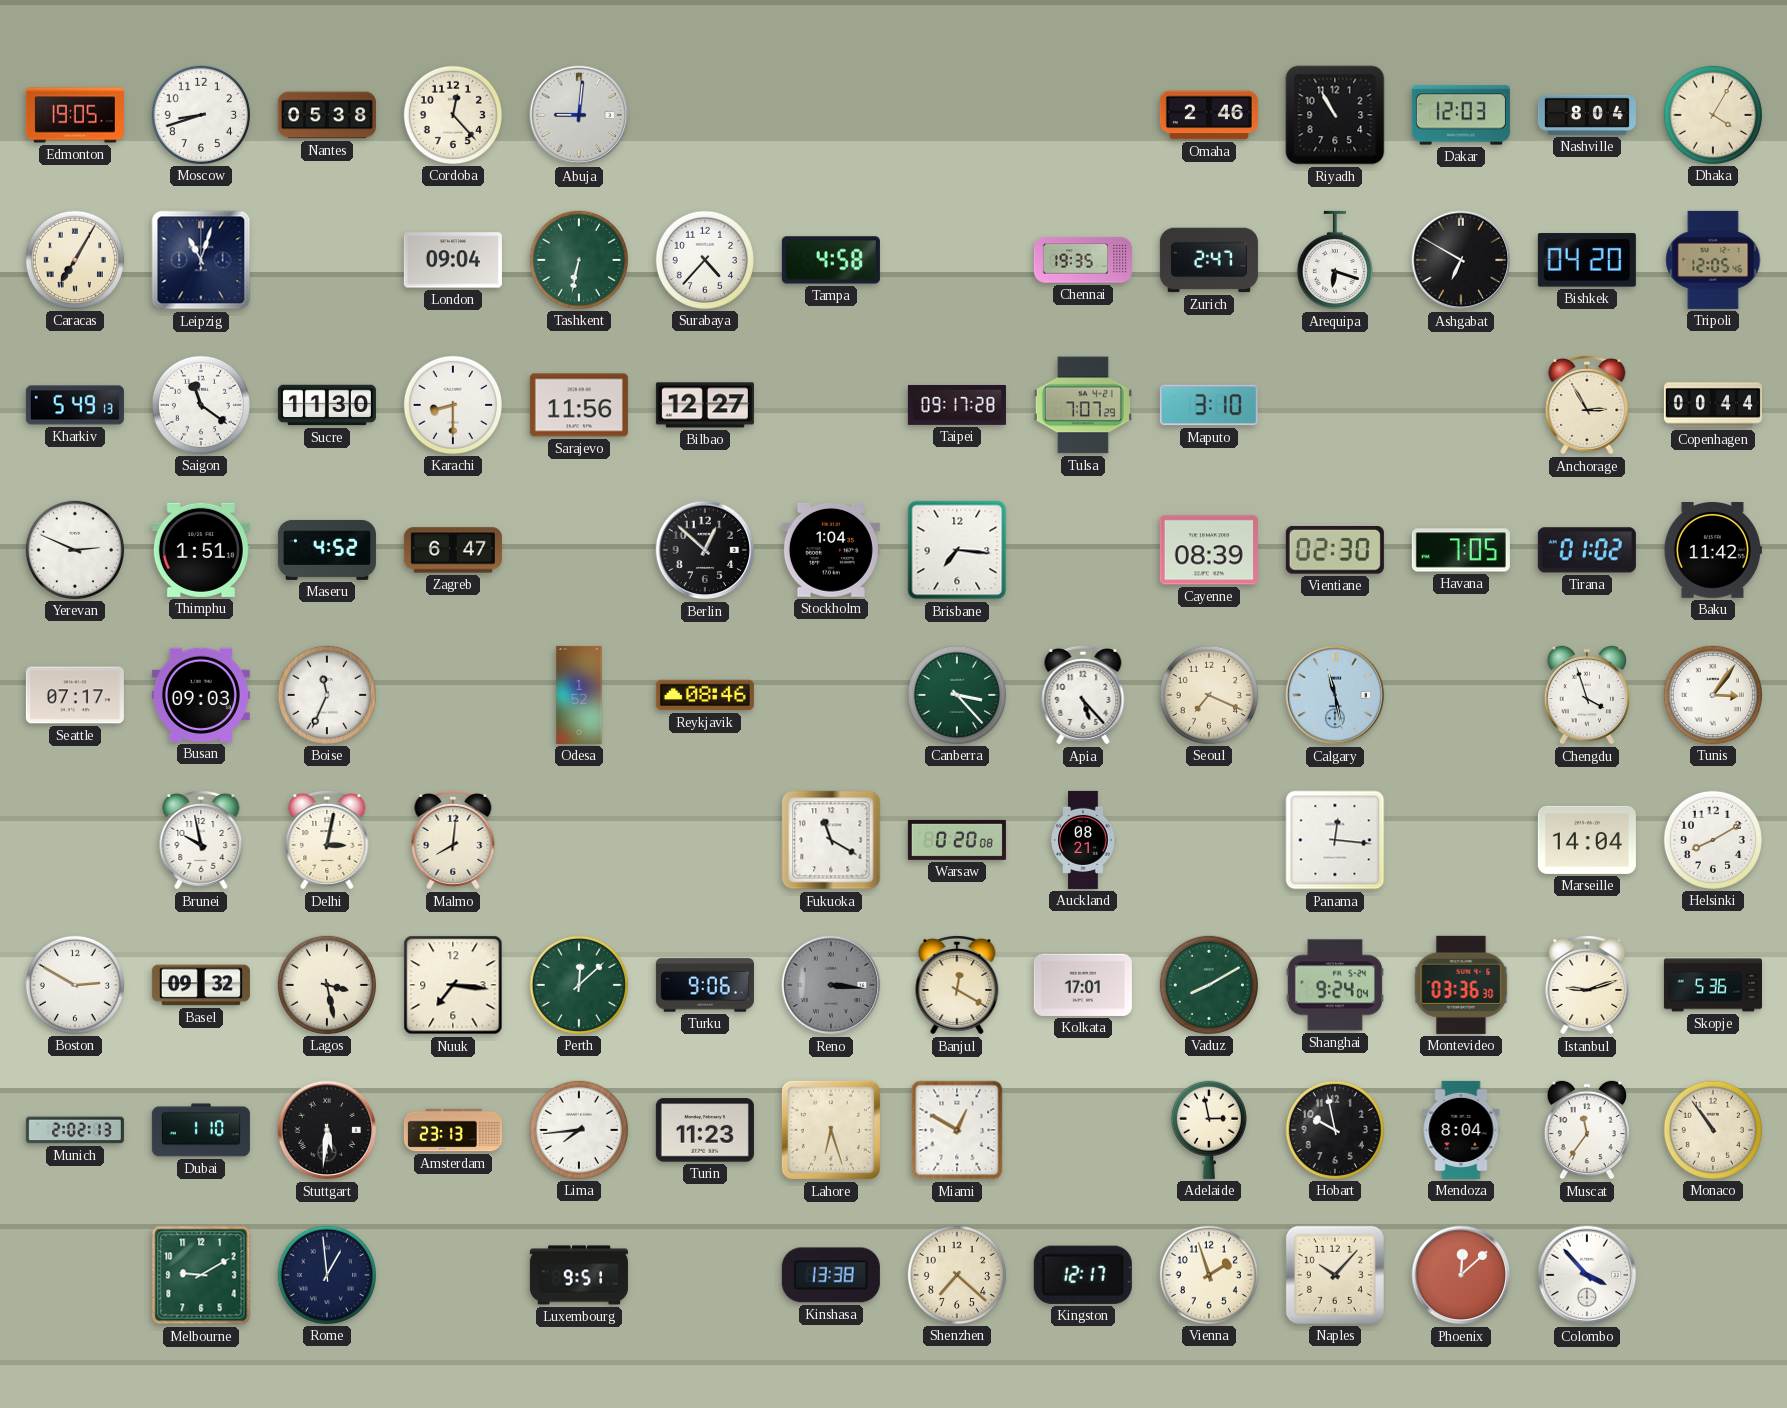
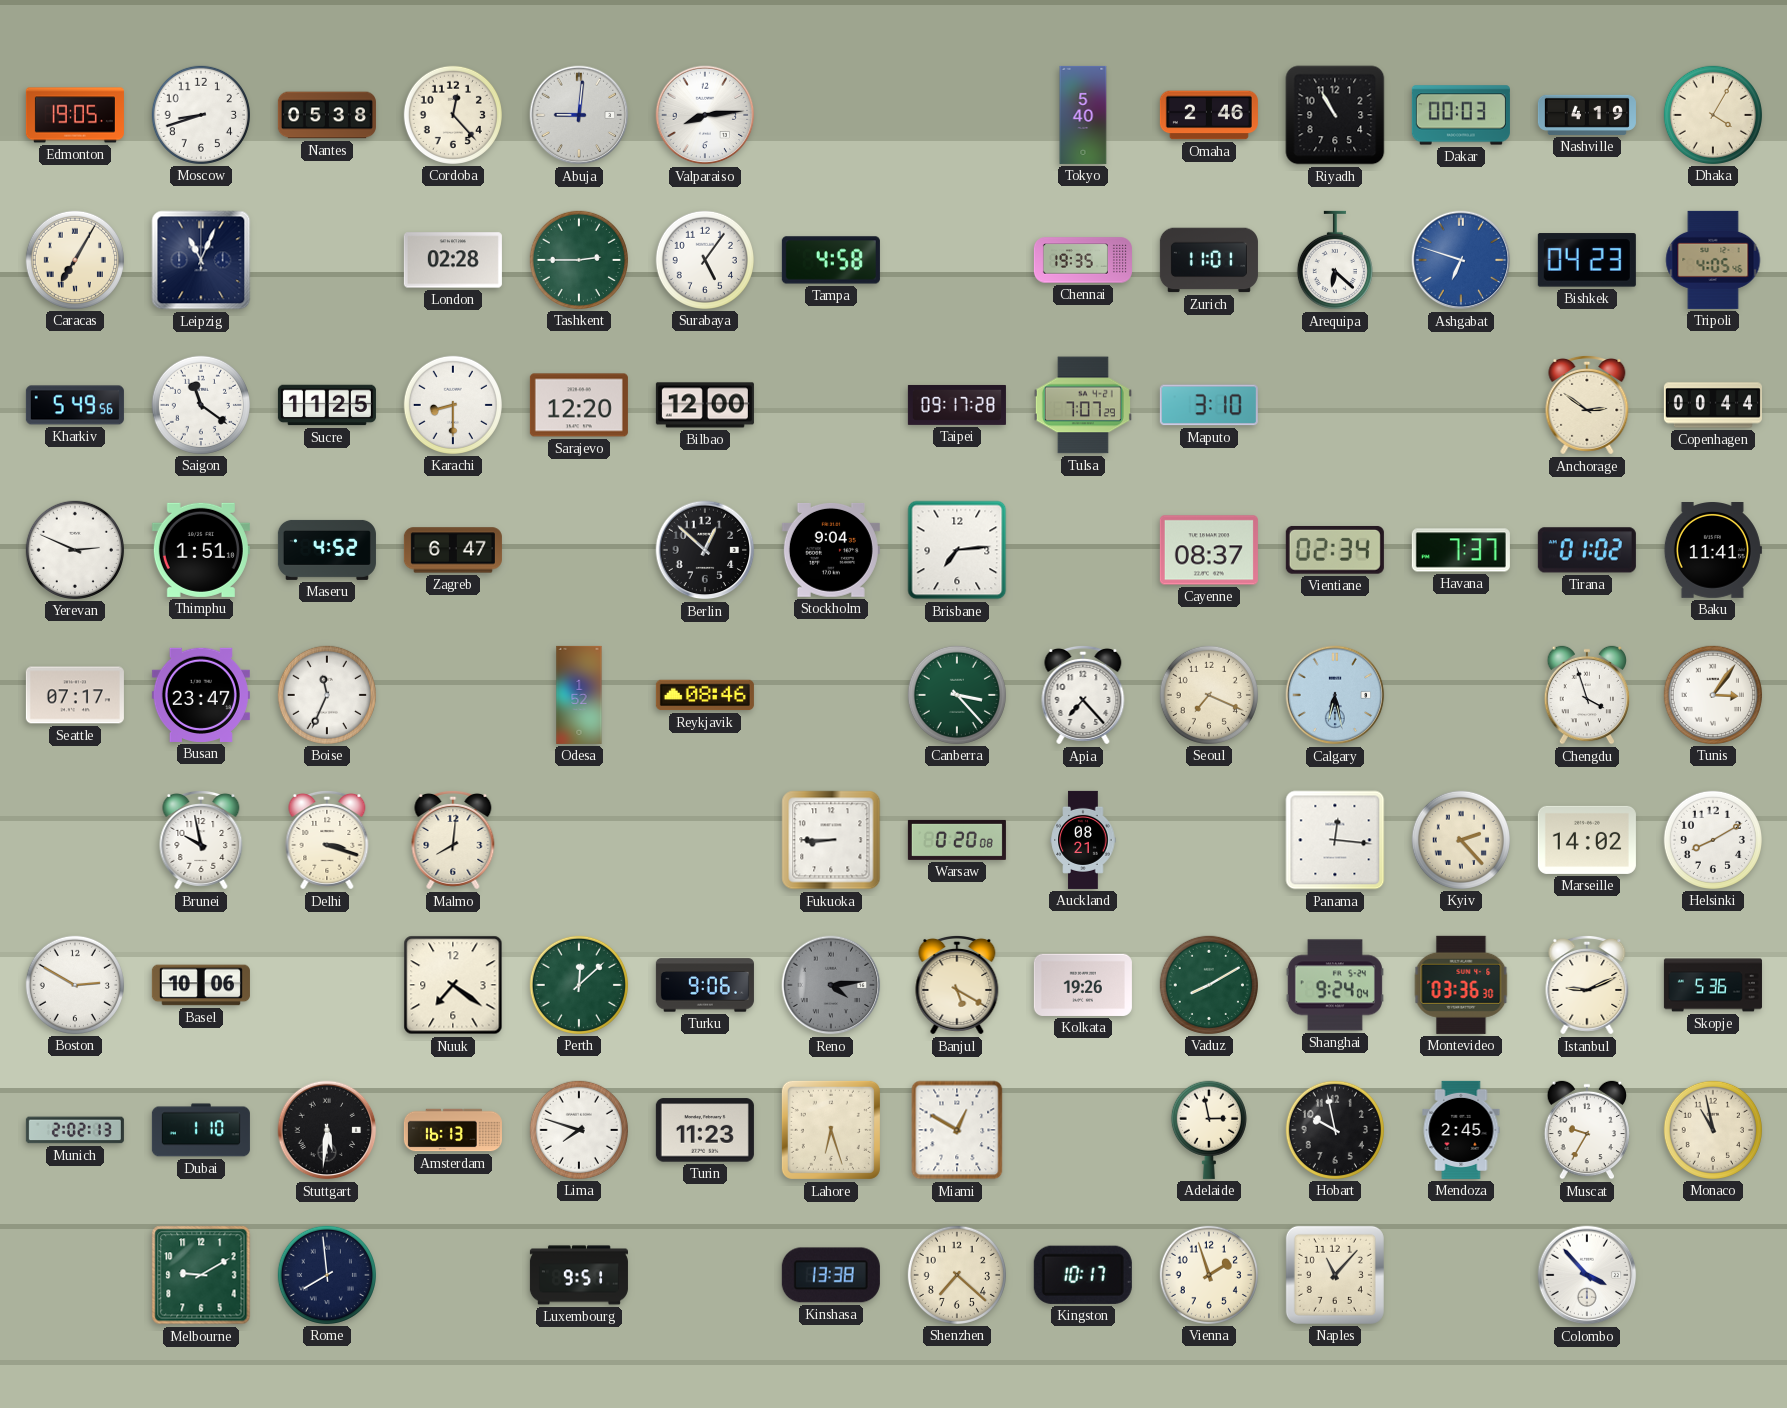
Valparaiso: none -> 8:14 (705, 115)
Tokyo: none -> 5:40 (1083, 115)
Dakar: 12:03 -> 00:03 (1461, 115)
Nashville: 8:04 -> 4:19 (1587, 115)
Leipzig: 11:03 -> 11:04 (201, 260)
London: 09:04 -> 02:28 (453, 260)
Tashkent: 6:32 -> 2:45 (579, 260)
Surabaya: 4:37 -> 5:06 (705, 260)
Zurich: 2:47 -> 11:01 (1209, 260)
Arequipa: 6:18 -> 6:22 (1335, 260)
Ashgabat: 6:50 -> 6:48 (1461, 260)
Ashgabat dial: black -> blue (1461, 260)
Bishkek: 04:20 -> 04:23 (1587, 260)
Tripoli: 12:05 -> 4:05 (1713, 260)
Kharkiv: 5:49:13 -> 5:49:56 (75, 405)
Sucre: 11:30 -> 11:25 (327, 405)
Sarajevo: 11:56 -> 12:20 (579, 405)
Bilbao: 12:27 -> 12:00 (705, 405)
Anchorage: 2:55 -> 2:51 (1587, 406)
Stockholm: 1:04 -> 9:04 (831, 550)
Brisbane: 7:16 -> 7:14 (957, 550)
Cayenne: 08:39 -> 08:37 (1209, 550)
Vientiane: 02:30 -> 02:34 (1335, 550)
Havana: 7:05 -> 7:37 (1461, 550)
Baku: 11:42 -> 11:41 (1713, 551)
Busan: 09:03 -> 23:47 (201, 695)
Apia: 5:23 -> 7:23 (1083, 696)
Calgary: 11:28 -> 6:28 (1335, 695)
Delhi: 3:02 -> 3:18 (327, 841)
Fukuoka: 11:20 -> 8:45 (831, 840)
Kyiv: none -> 2:23 (1461, 840)
Marseille: 14:04 -> 14:02 (1587, 840)
Basel: 09:32 -> 10:06 (201, 985)
Lagos: 3:28 -> none (327, 985)
Nuuk: 7:16 -> 7:21 (453, 985)
Reno: 3:16 -> 4:14 (831, 985)
Banjul: 12:20 -> 5:20 (957, 986)
Kolkata: 17:01 -> 19:26 (1083, 985)
Istanbul: 9:12 -> 9:11 (1587, 986)
Amsterdam: 23:13 -> 16:13 (453, 1130)
Lima: 7:44 -> 7:48 (579, 1130)
Mendoza: 8:04 -> 2:45 (1461, 1130)
Muscat: 11:36 -> 9:35 (1586, 1130)
Monaco: 10:54 -> 10:58 (1713, 1130)
Rome: 12:59 -> 7:59 (327, 1275)
Kingston: 12:17 -> 10:17 (1083, 1275)
Naples: 10:07 -> 11:07 (1335, 1275)
Phoenix: 12:08 -> none (1461, 1275)
